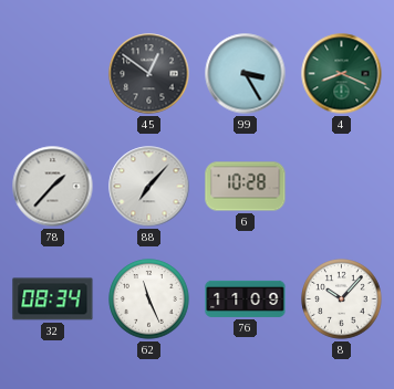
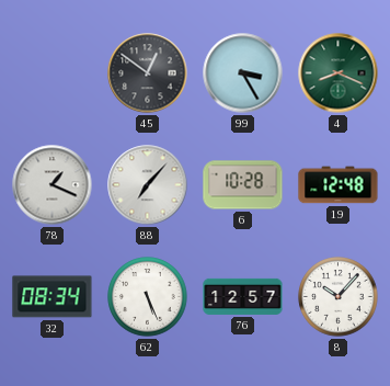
78: 1:37 -> 1:19 (53, 185)
19: none -> 12:48 (339, 185)
62: 11:26 -> 5:26 (148, 297)
76: 11:09 -> 12:57 (243, 296)
